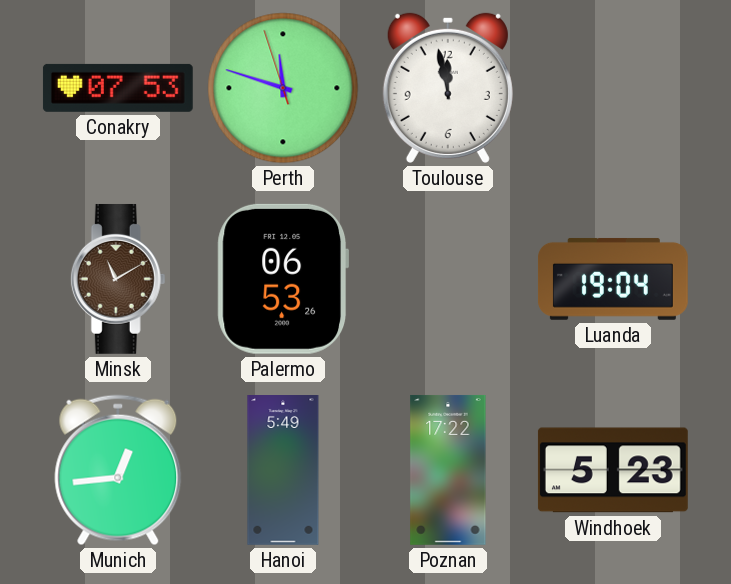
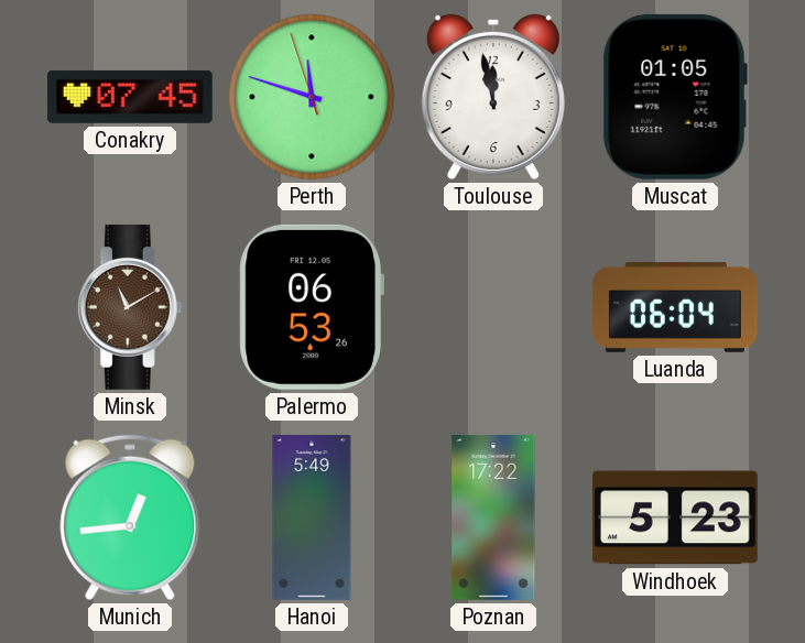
Conakry: 07:53 -> 07:45 (130, 97)
Muscat: none -> 01:05 (675, 97)
Luanda: 19:04 -> 06:04 (675, 307)
